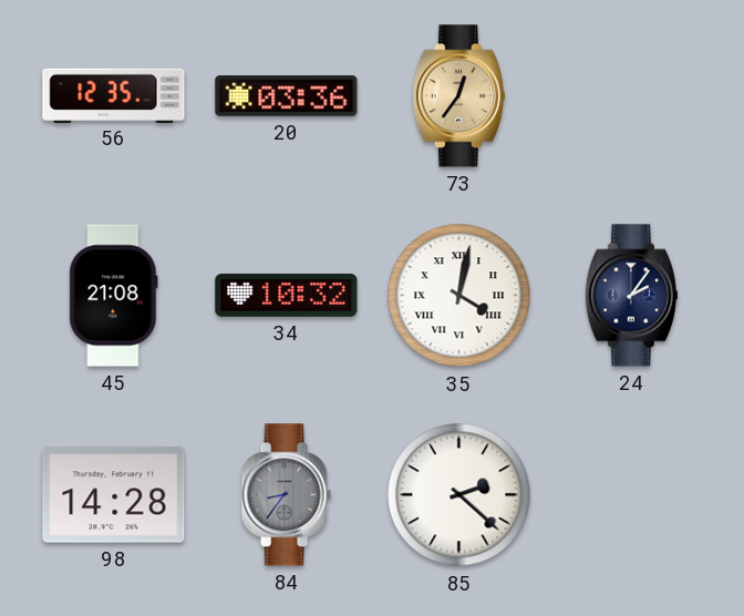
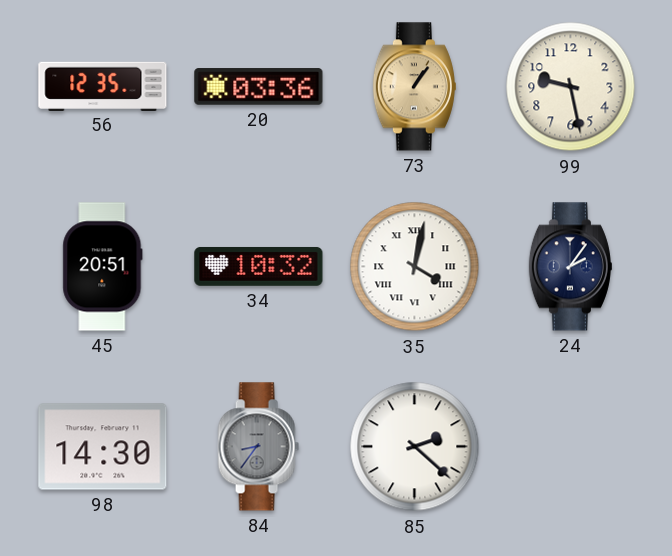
73: 12:36 -> 1:06 (414, 87)
99: none -> 9:28 (571, 87)
45: 21:08 -> 20:51 (103, 267)
98: 14:28 -> 14:30 (103, 447)
